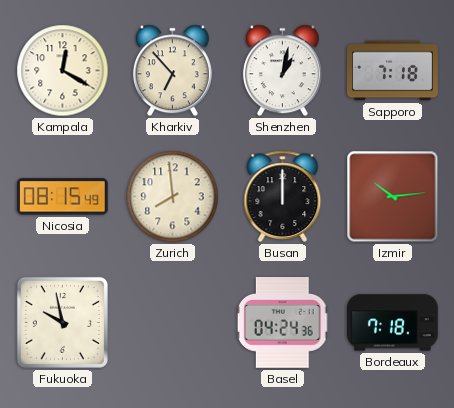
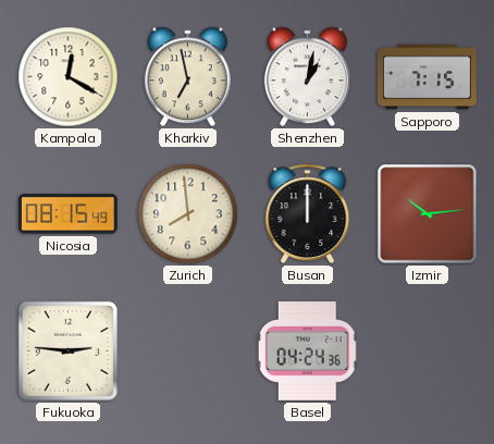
Kharkiv: 6:53 -> 6:58 (187, 77)
Sapporo: 7:18 -> 7:15 (428, 77)
Fukuoka: 9:58 -> 2:46 (67, 350)
Bordeaux: 7:18 -> none (393, 323)
